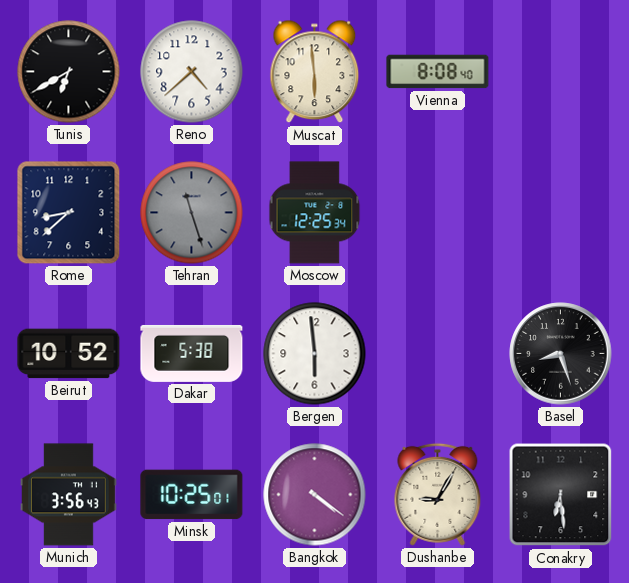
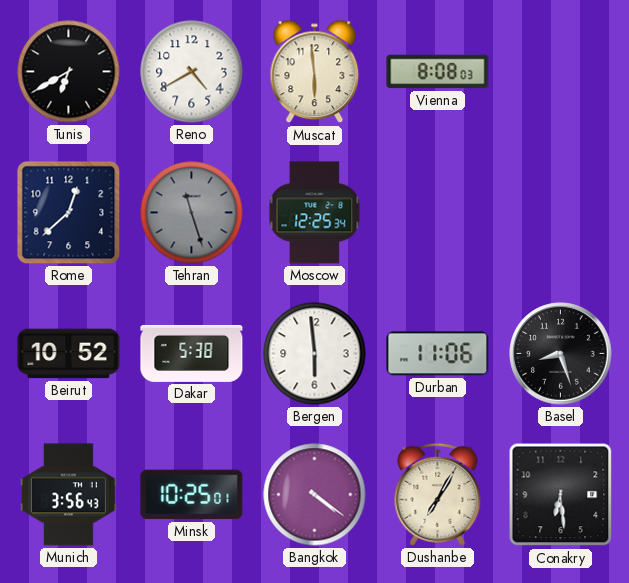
Reno: 4:38 -> 4:40 (192, 72)
Vienna: 8:08:40 -> 8:08:03 (438, 72)
Rome: 8:38 -> 12:38 (69, 213)
Durban: none -> 11:06 (438, 354)
Dushanbe: 9:05 -> 7:05 (438, 494)
